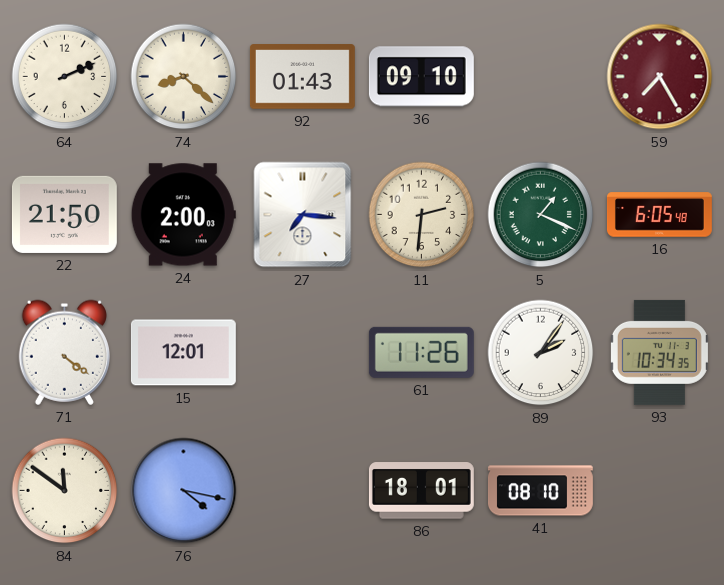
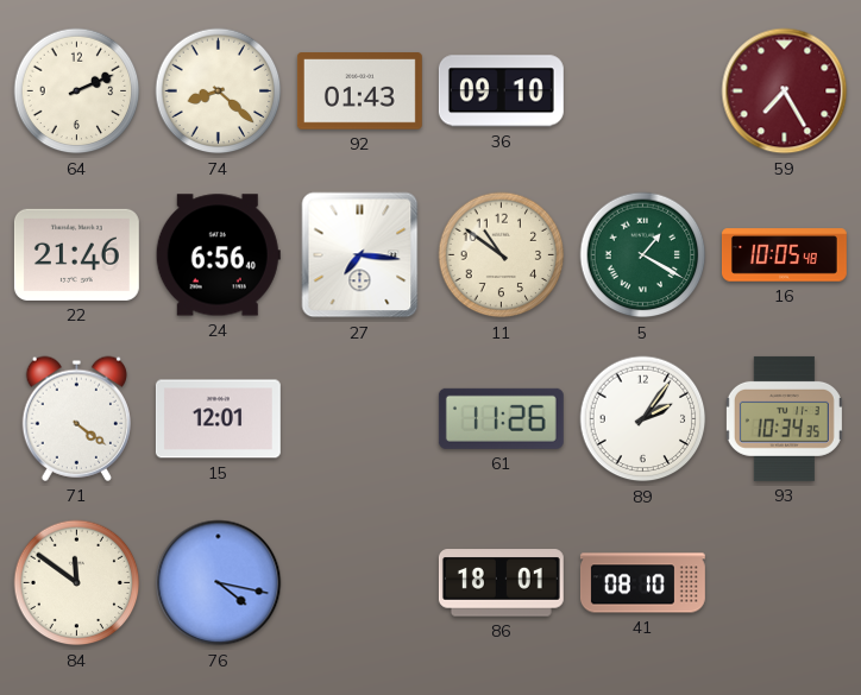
22: 21:50 -> 21:46 (76, 254)
24: 2:00 -> 6:56 (218, 255)
11: 2:31 -> 10:51 (502, 255)
5: 1:19 -> 1:20 (643, 255)
16: 6:05 -> 10:05 (784, 255)
